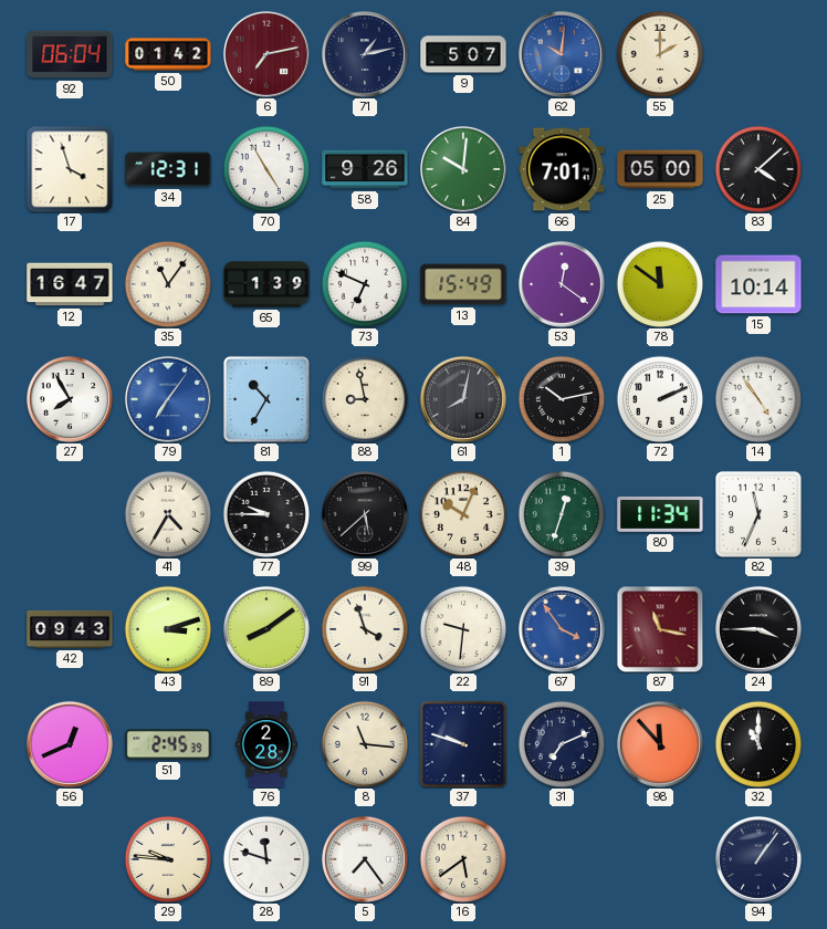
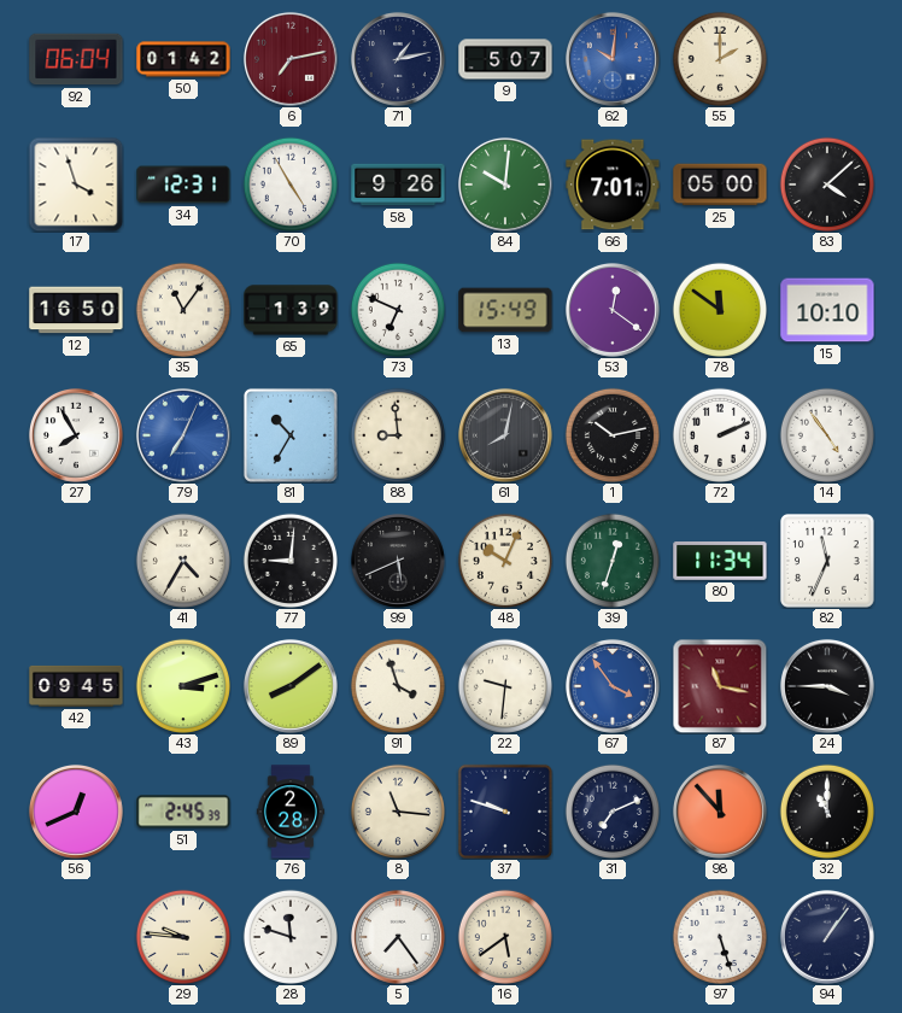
12: 16:47 -> 16:50 (76, 310)
15: 10:14 -> 10:10 (827, 310)
79: 7:06 -> 7:04 (183, 435)
88: 8:58 -> 8:59 (397, 434)
77: 9:45 -> 9:01 (289, 560)
99: 5:38 -> 5:41 (398, 561)
42: 09:43 -> 09:45 (76, 686)
97: none -> 5:27 (719, 936)
